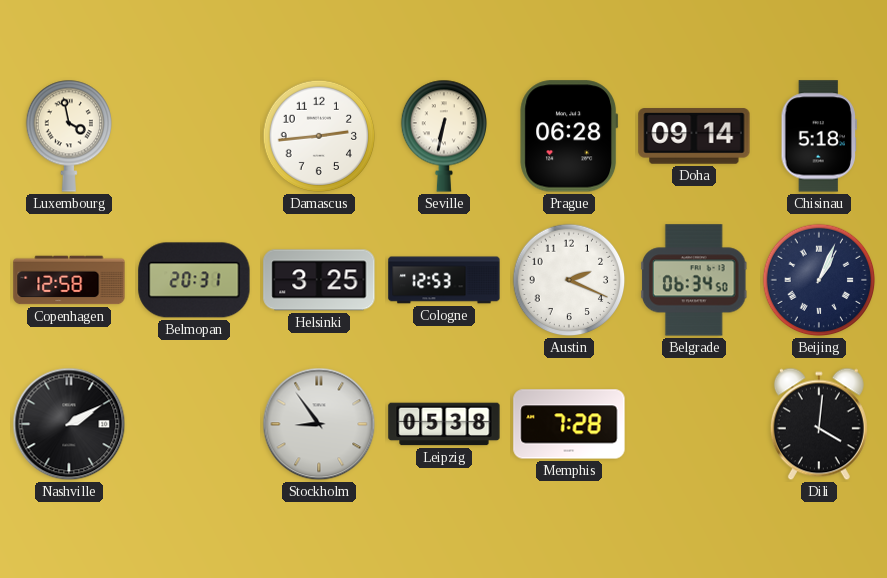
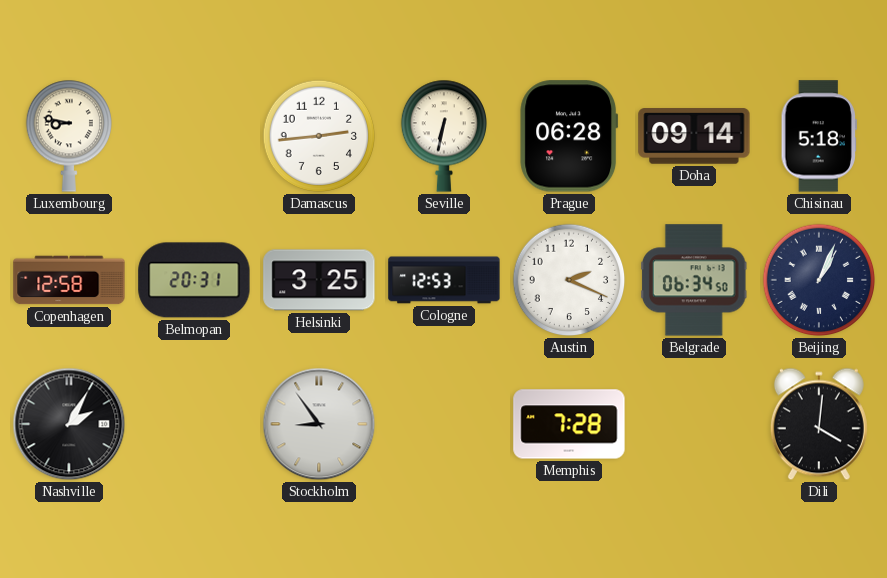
Luxembourg: 3:58 -> 8:47 (68, 136)
Nashville: 2:10 -> 2:05 (69, 424)
Leipzig: 05:38 -> none (444, 424)
